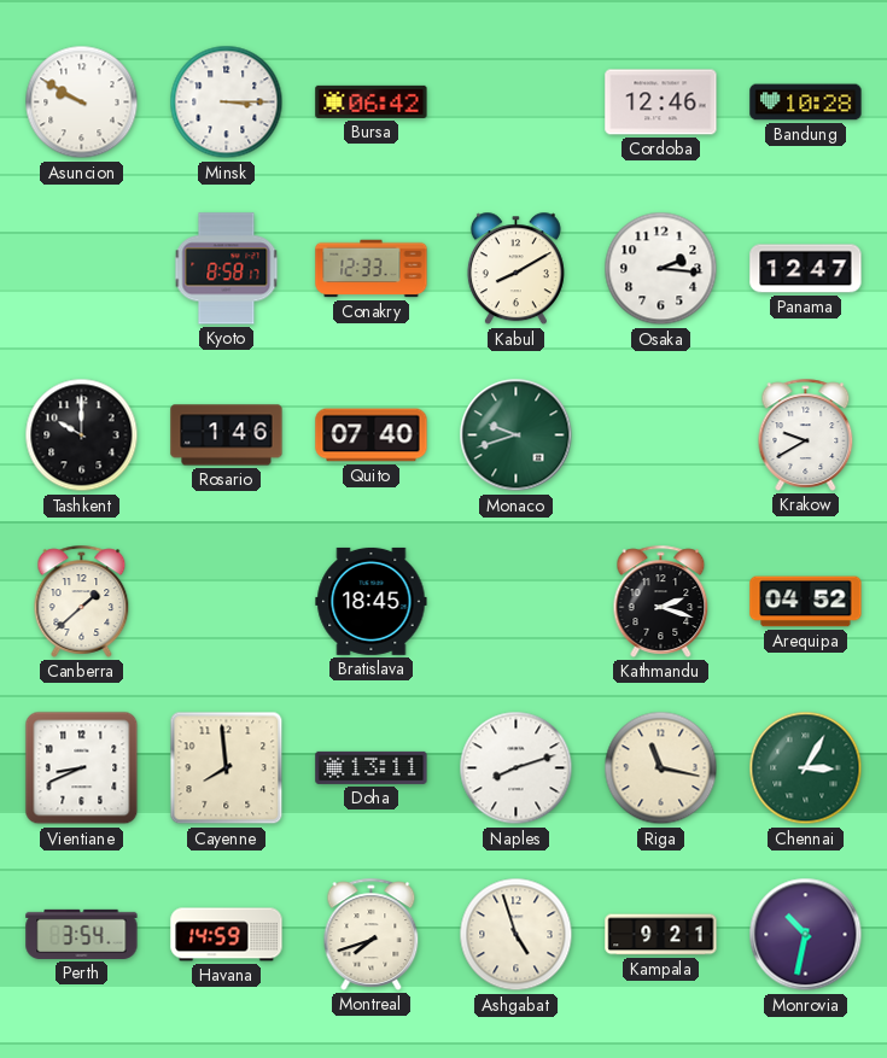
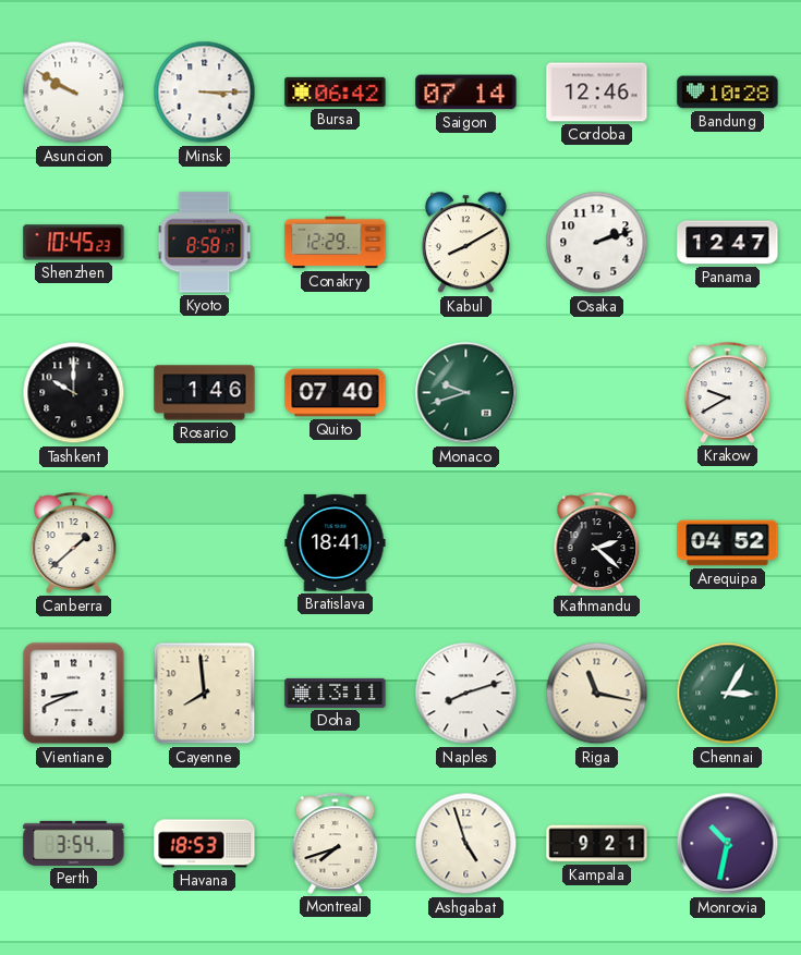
Saigon: none -> 07:14 (466, 93)
Shenzhen: none -> 10:45 (74, 243)
Conakry: 12:33 -> 12:29 (336, 243)
Osaka: 2:16 -> 2:12 (597, 243)
Bratislava: 18:45 -> 18:41 (336, 542)
Kathmandu: 2:18 -> 2:22 (597, 542)
Havana: 14:59 -> 18:53 (205, 844)
